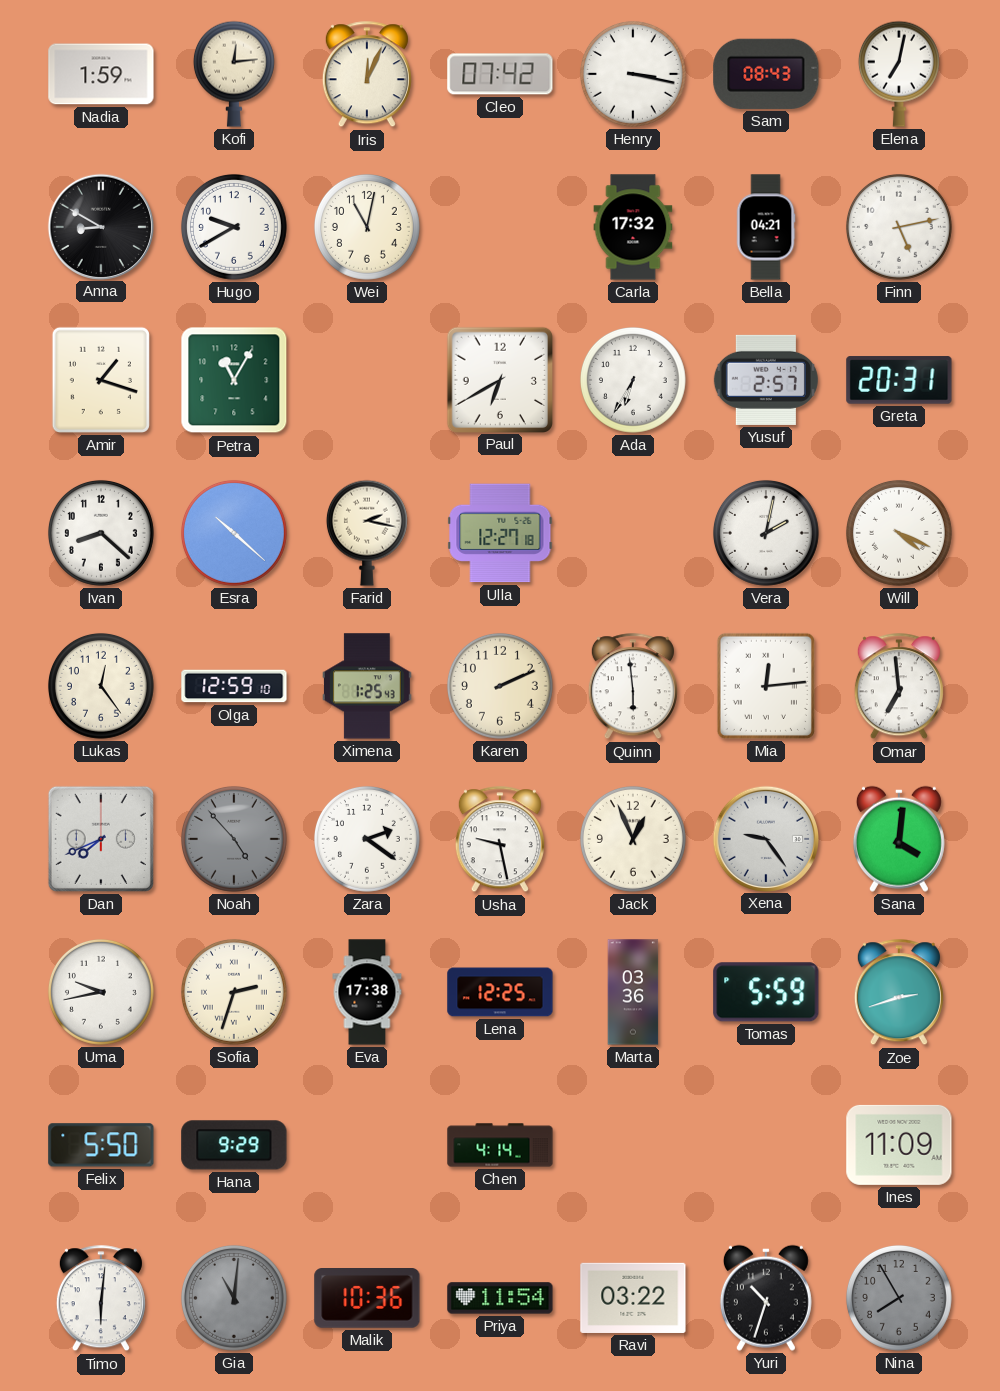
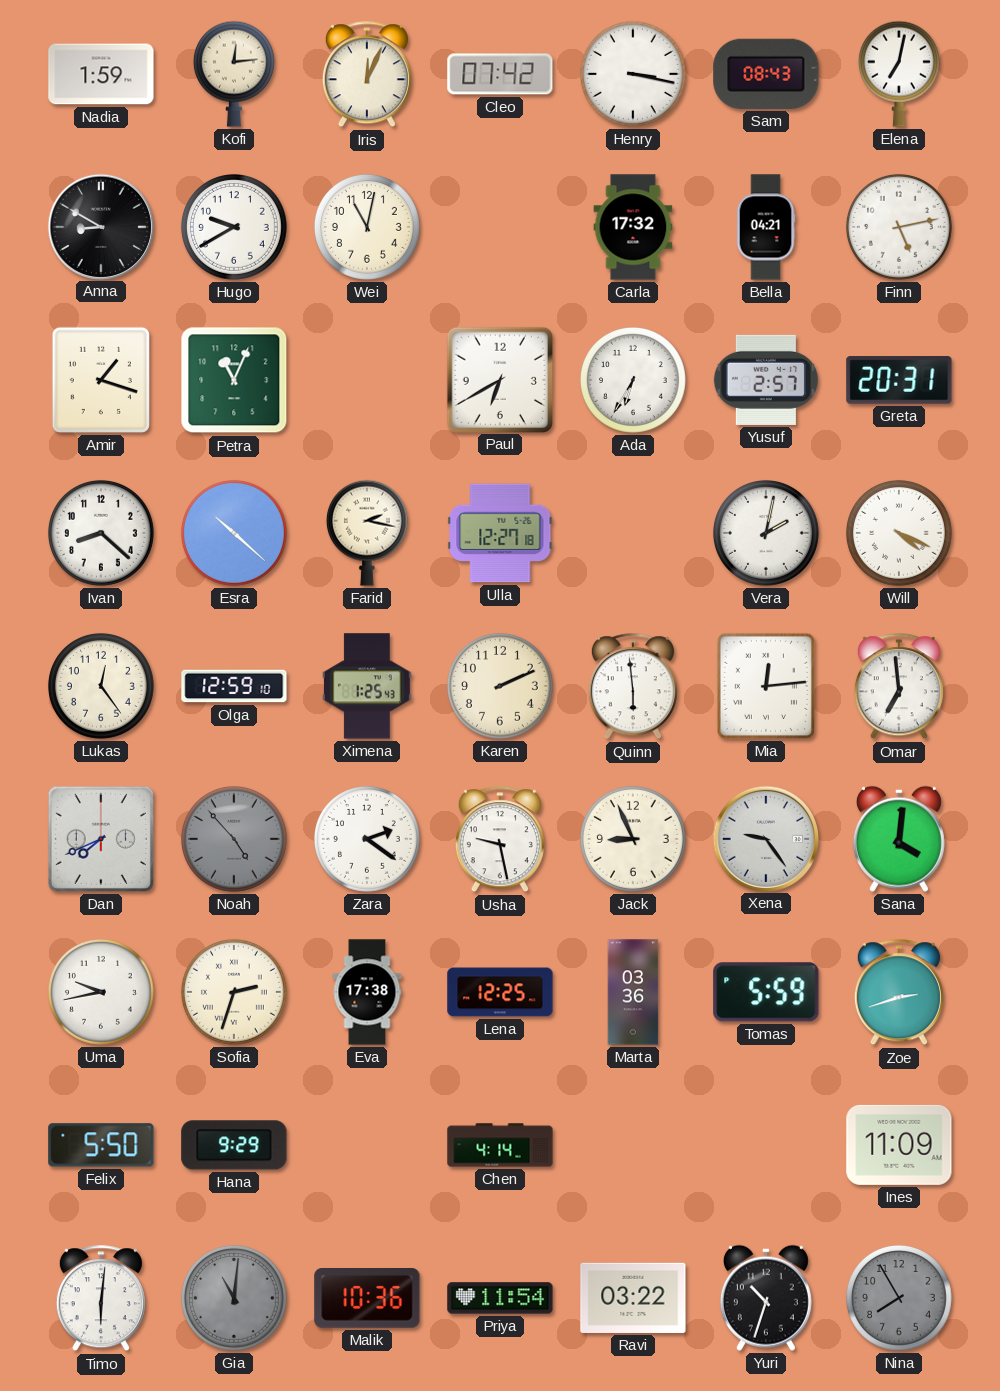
Petra: 11:05 -> 11:04 (234, 380)
Jack: 12:56 -> 8:56 (633, 839)
